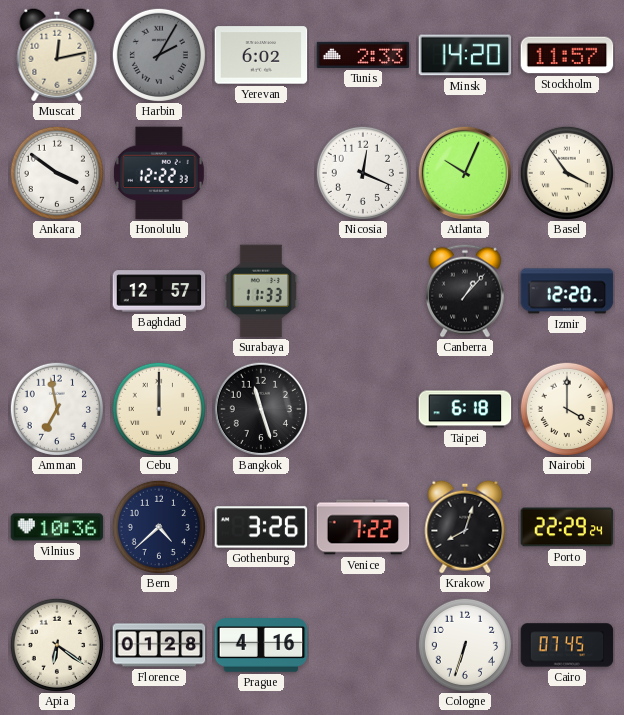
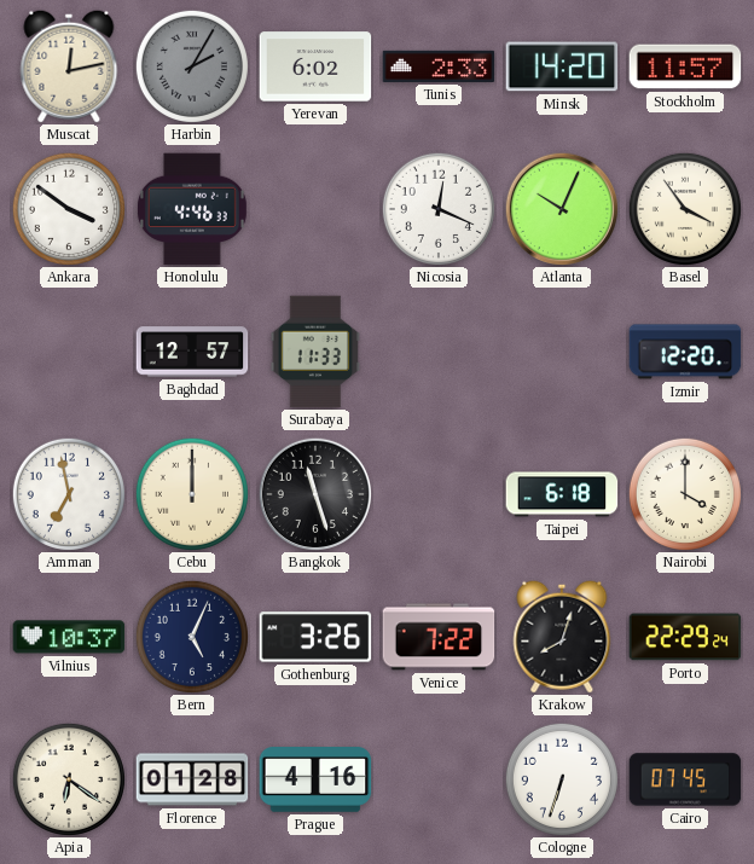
Honolulu: 12:22 -> 4:46 (192, 209)
Canberra: 1:07 -> none (466, 291)
Vilnius: 10:36 -> 10:37 (69, 637)
Bern: 4:38 -> 5:04 (192, 637)
